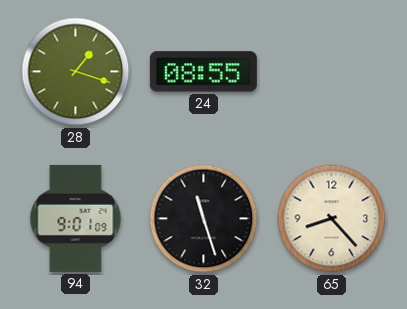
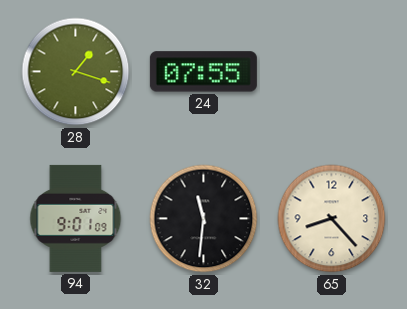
24: 08:55 -> 07:55 (203, 72)
32: 11:27 -> 11:31 (204, 219)
